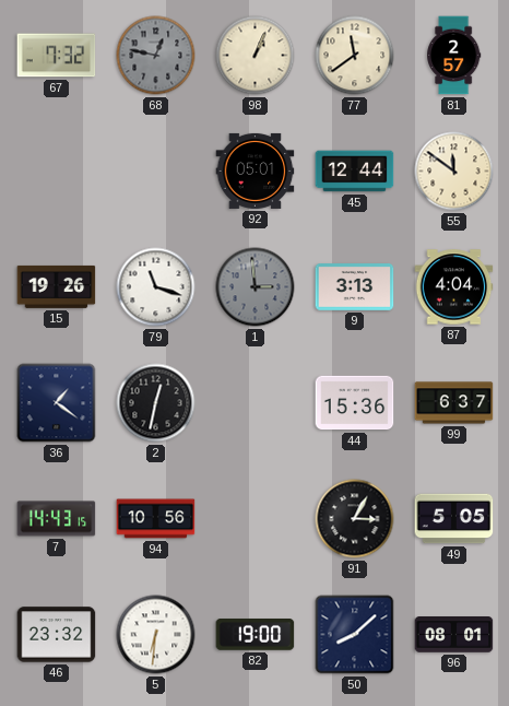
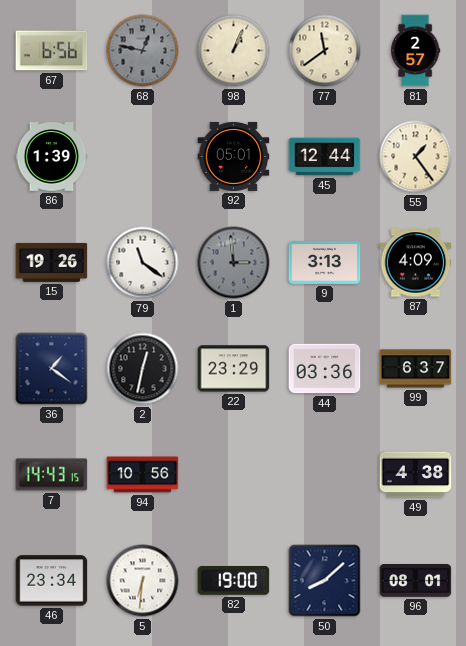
67: 7:32 -> 6:56 (52, 51)
86: none -> 1:39 (52, 157)
55: 11:51 -> 1:24 (416, 157)
79: 11:18 -> 11:21 (143, 263)
87: 4:04 -> 4:09 (416, 263)
22: none -> 23:29 (234, 369)
44: 15:36 -> 03:36 (325, 369)
91: 3:05 -> none (355, 519)
49: 5:05 -> 4:38 (416, 475)
46: 23:32 -> 23:34 (52, 581)
